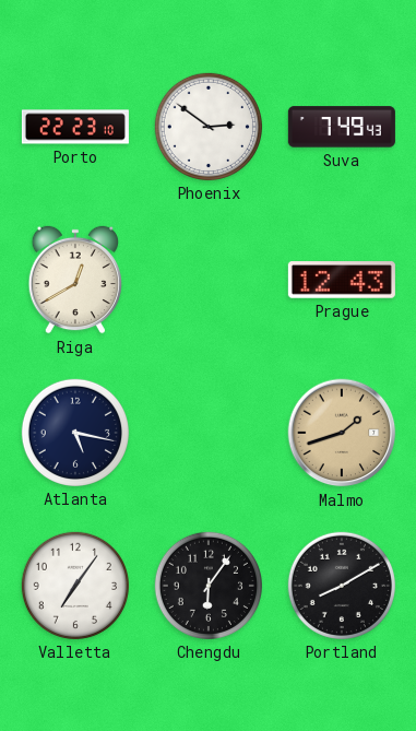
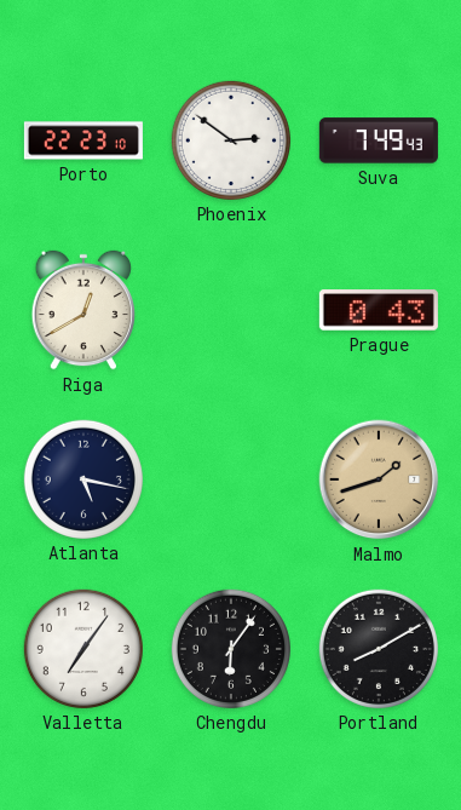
Prague: 12:43 -> 0:43 (379, 310)
